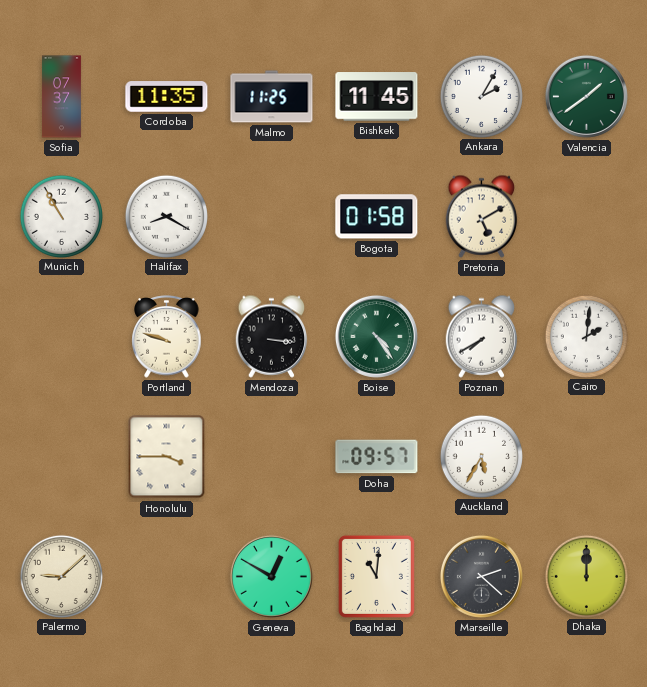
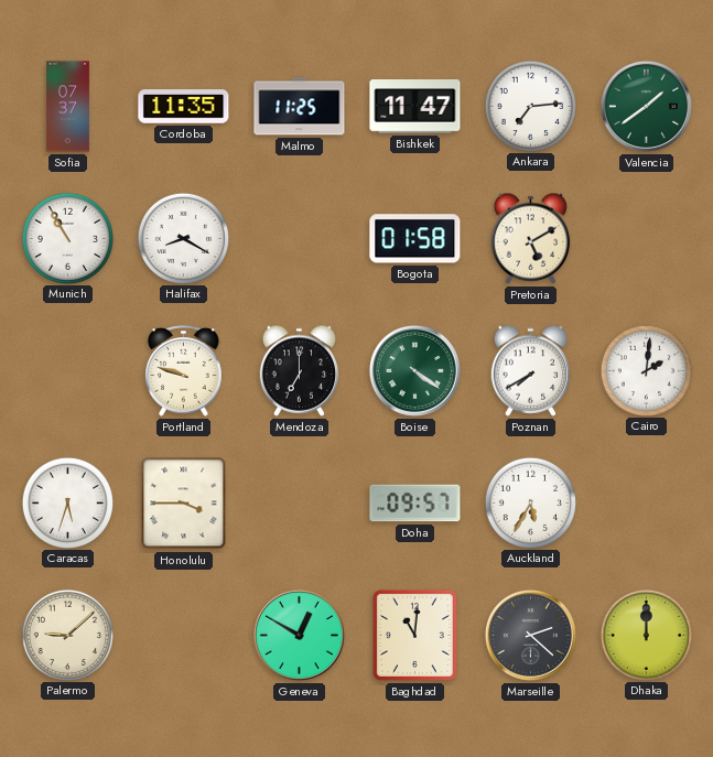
Bishkek: 11:45 -> 11:47 (415, 107)
Ankara: 2:05 -> 7:14 (530, 106)
Mendoza: 3:16 -> 7:00 (300, 370)
Boise: 4:24 -> 4:21 (414, 370)
Caracas: none -> 5:33 (67, 502)
